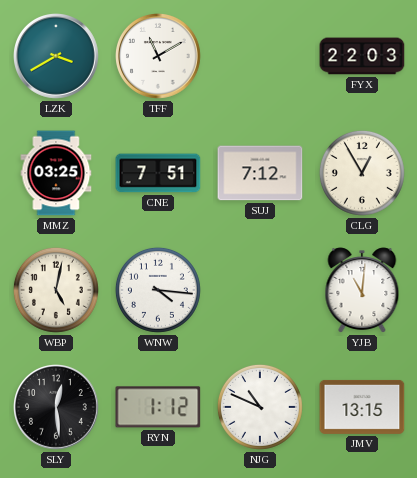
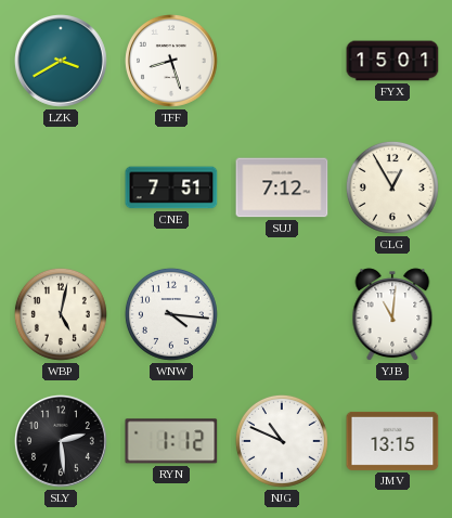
TFF: 11:10 -> 8:27 (172, 62)
FYX: 22:03 -> 15:01 (392, 61)
MMZ: 03:25 -> none (56, 173)
SLY: 12:29 -> 2:29 (62, 442)
